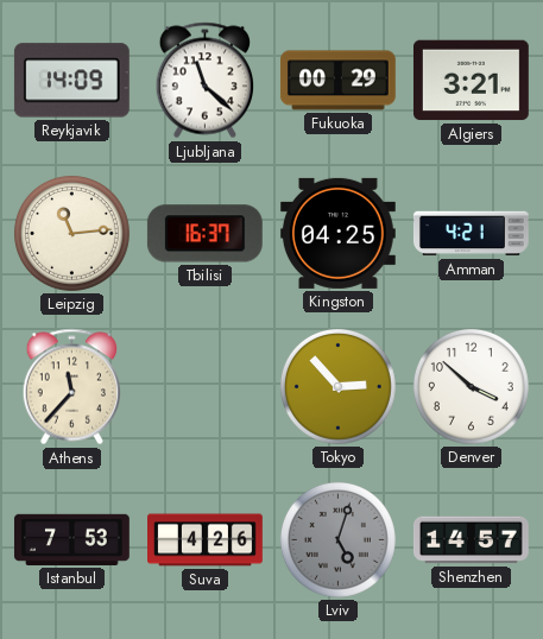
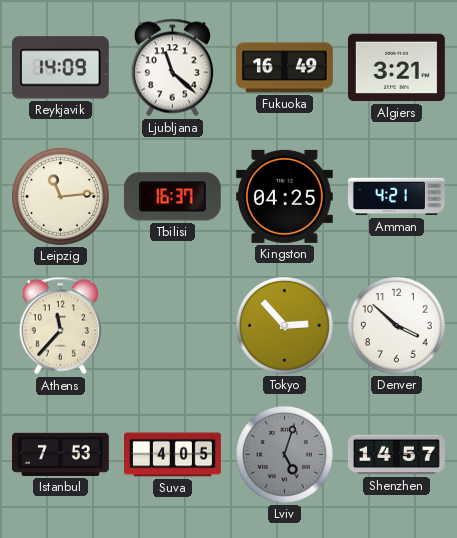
Fukuoka: 00:29 -> 16:49 (284, 68)
Suva: 4:26 -> 4:05 (173, 455)
